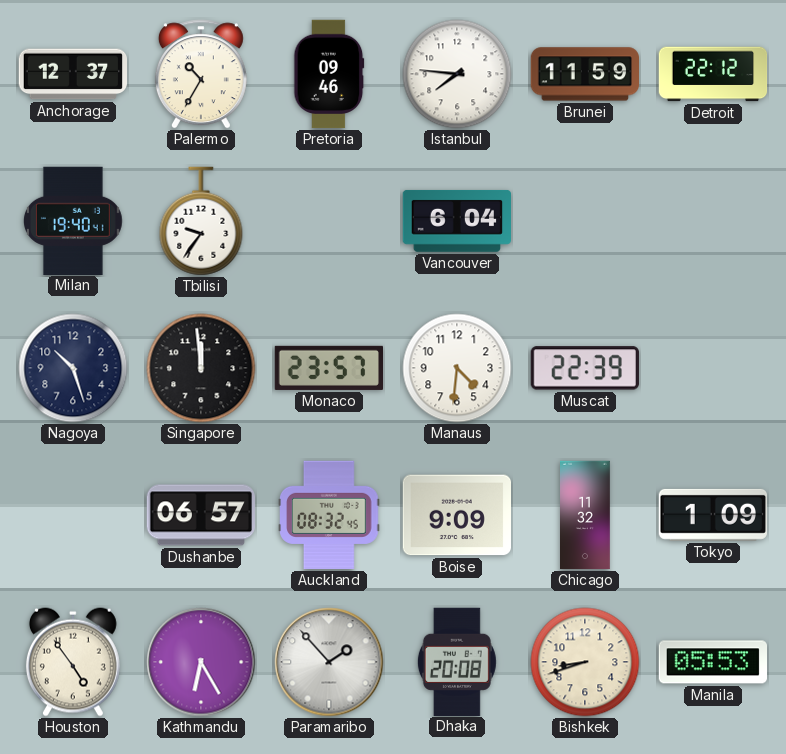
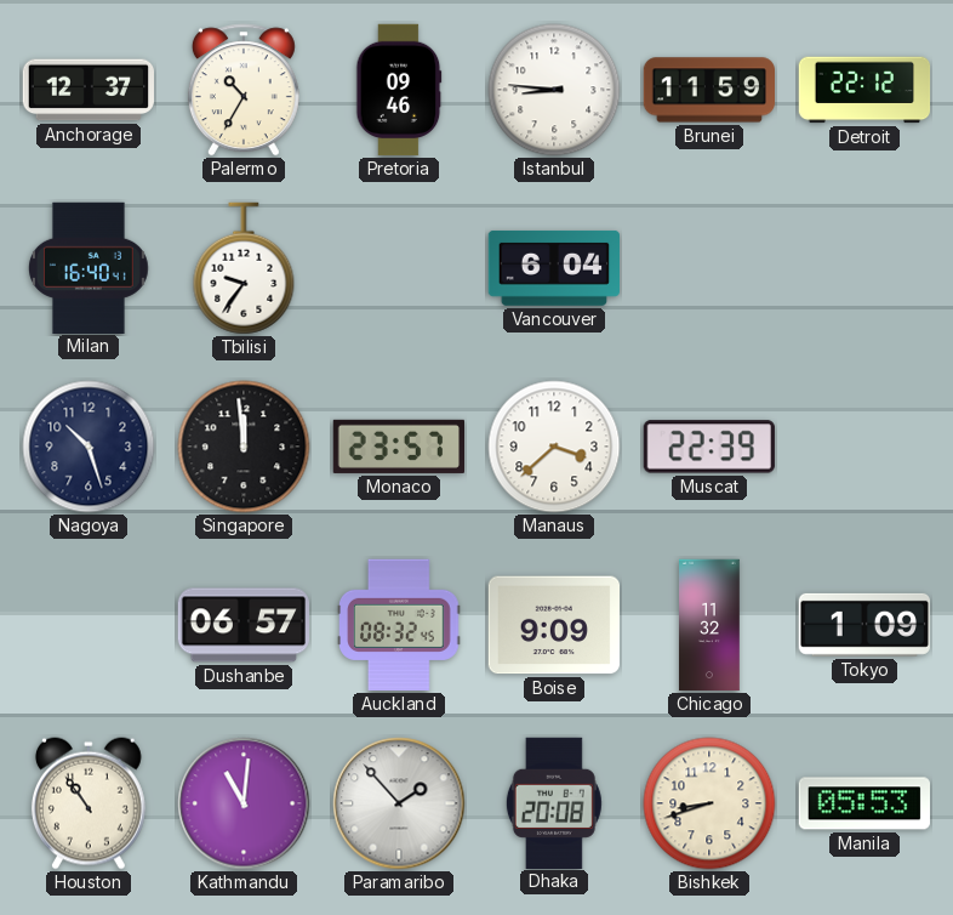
Istanbul: 7:46 -> 8:46 (554, 90)
Milan: 19:40 -> 16:40 (89, 267)
Manaus: 4:31 -> 3:38 (554, 447)
Houston: 4:54 -> 10:54 (89, 803)
Kathmandu: 6:25 -> 11:01 (244, 803)
